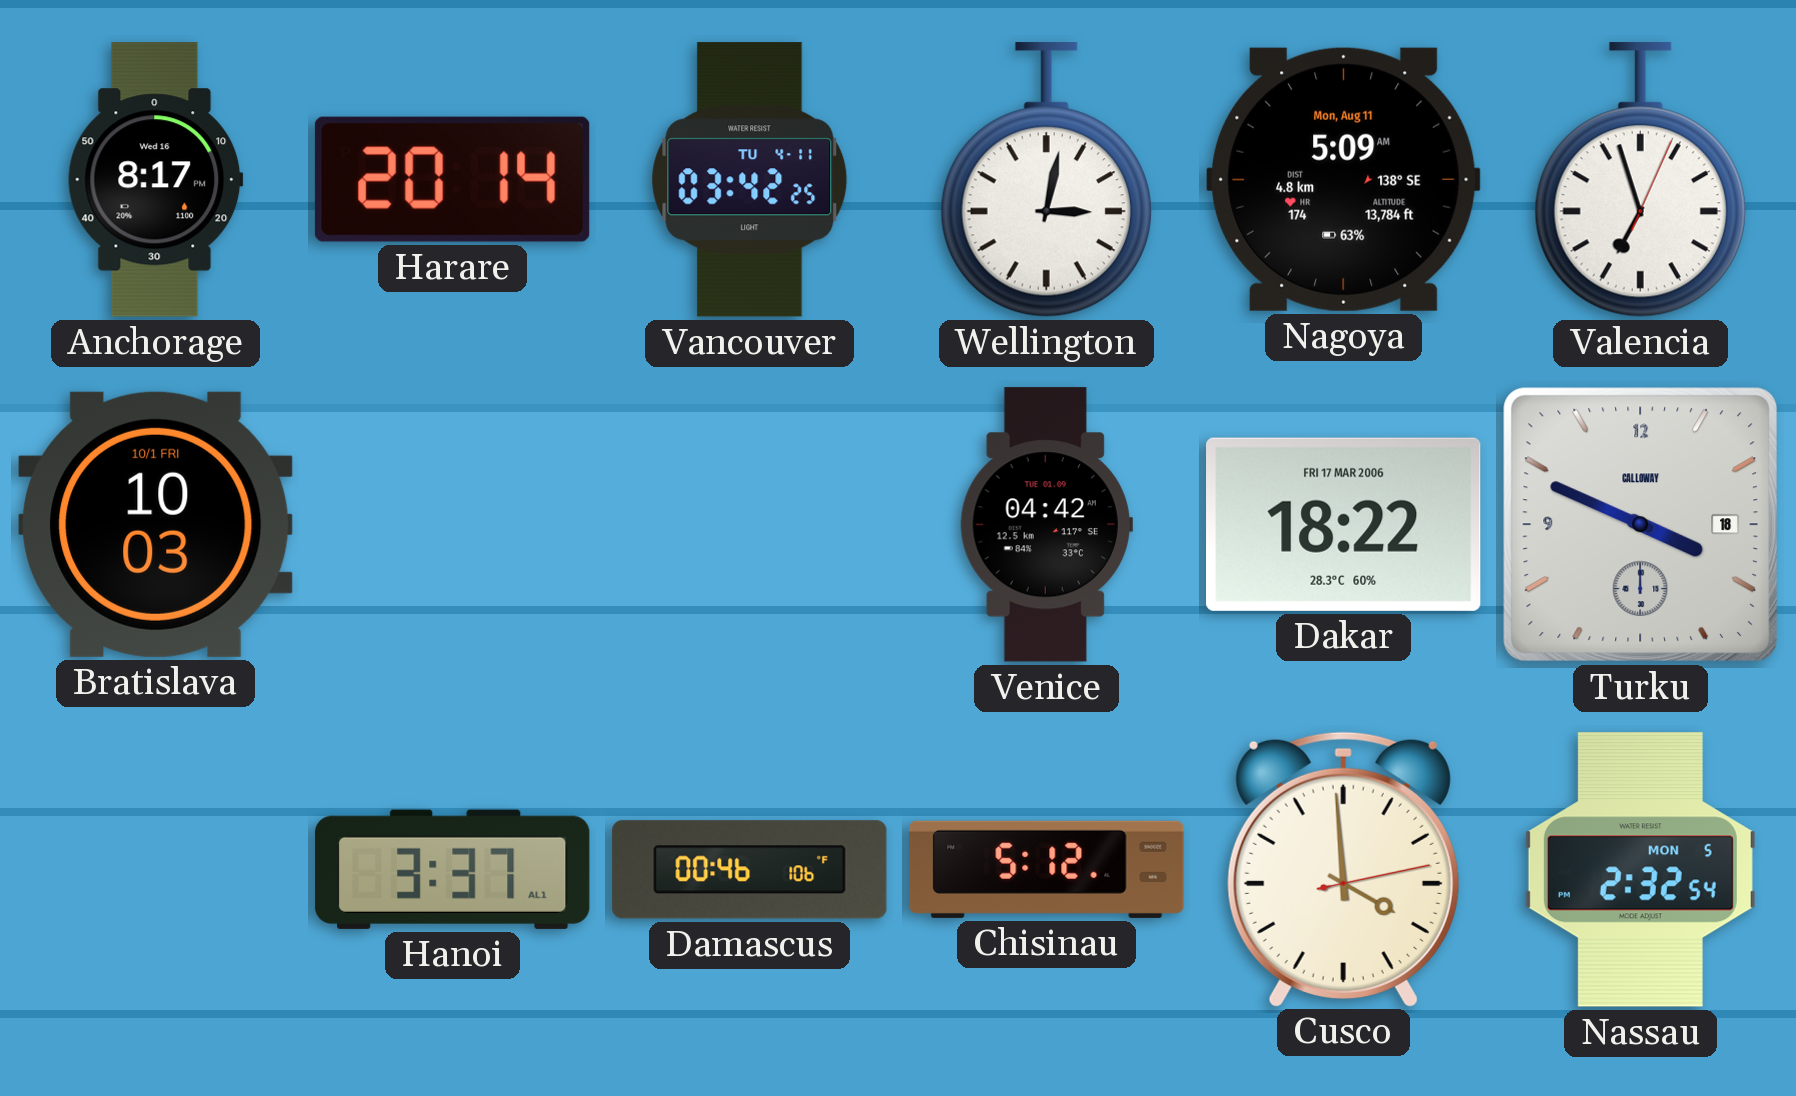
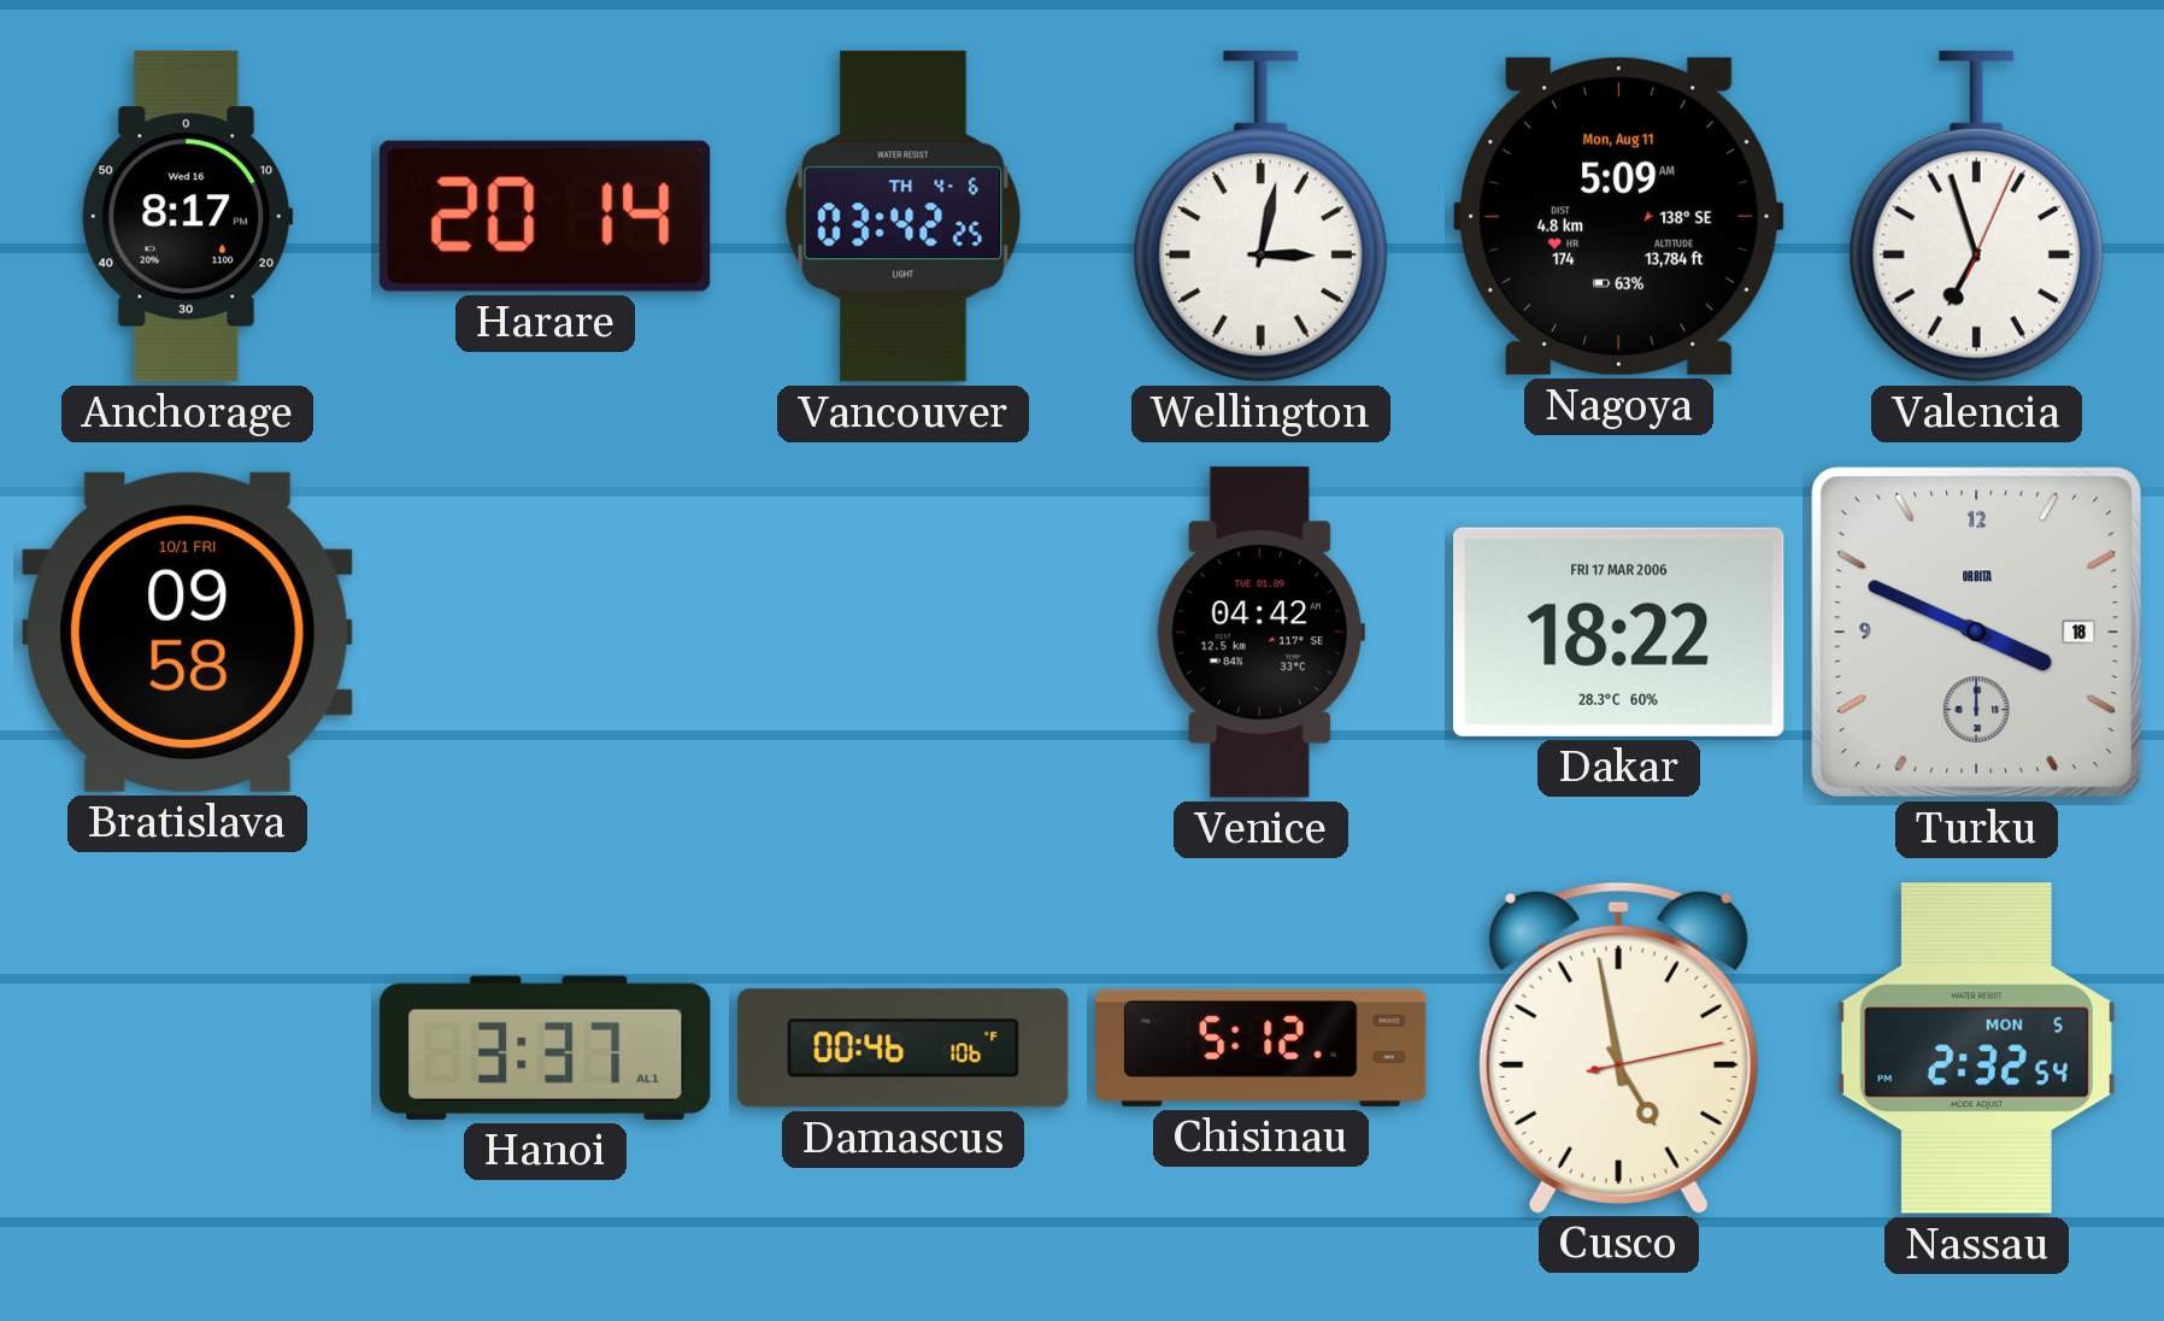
Vancouver date: TU 4-11 -> TH 4-6 (904, 217)
Bratislava: 10:03 -> 09:58 (188, 632)
Turku brand: CALLOWAY -> ORBITA (1976, 632)
Cusco: 3:59 -> 4:58 (1618, 1047)
